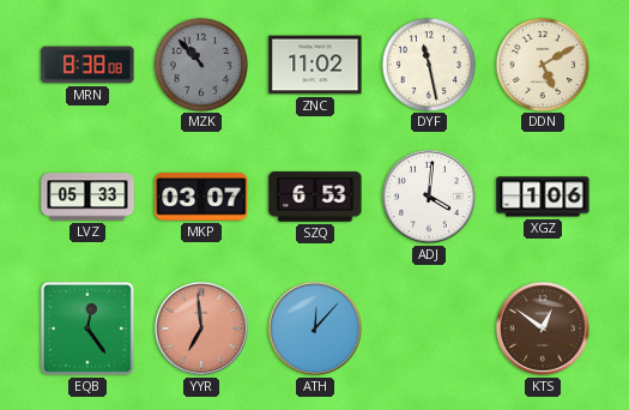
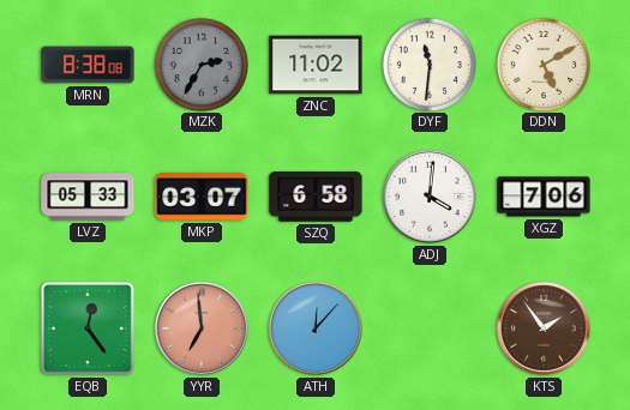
MZK: 10:53 -> 2:35 (200, 64)
DYF: 11:28 -> 11:31 (428, 64)
SZQ: 6:53 -> 6:58 (316, 197)
XGZ: 1:06 -> 7:06 (544, 197)
KTS: 12:51 -> 1:54 (544, 328)
